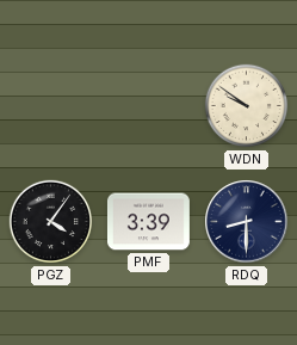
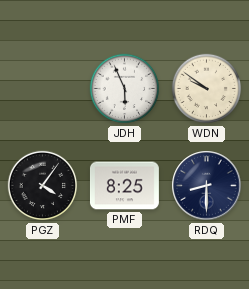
JDH: none -> 5:56 (125, 89)
PMF: 3:39 -> 8:25 (124, 186)
